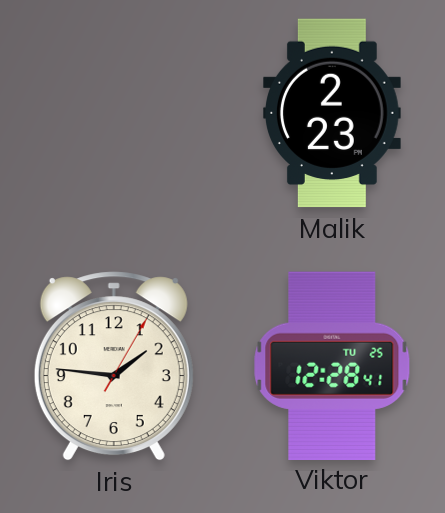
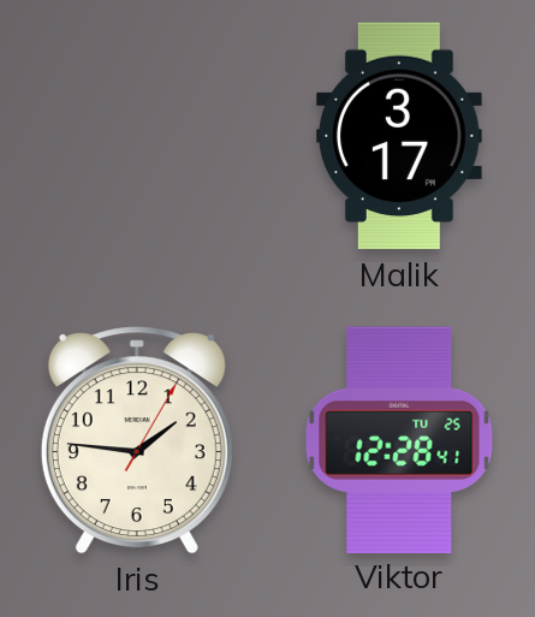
Malik: 2:23 -> 3:17 (400, 136)
